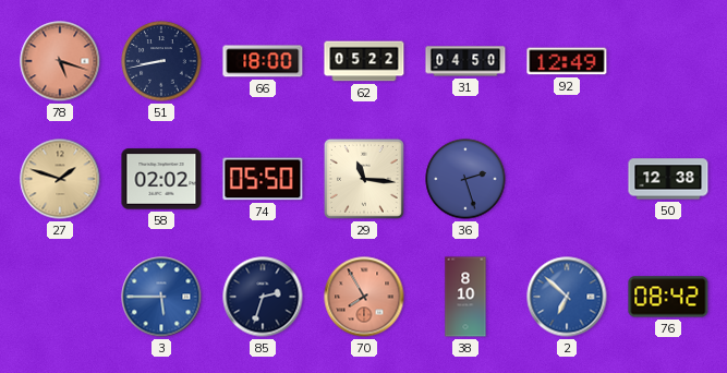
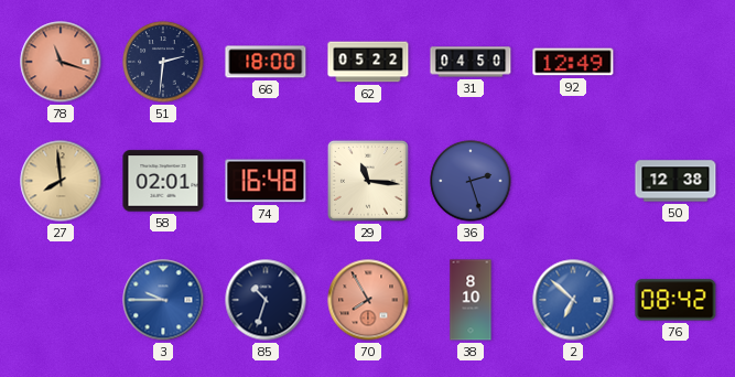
78: 5:18 -> 11:18 (61, 62)
51: 8:43 -> 2:31 (163, 62)
27: 1:48 -> 7:59 (61, 181)
58: 02:02 -> 02:01 (163, 181)
74: 05:50 -> 16:48 (266, 181)
3: 5:45 -> 9:45 (163, 300)
85: 2:33 -> 10:33 (266, 300)
